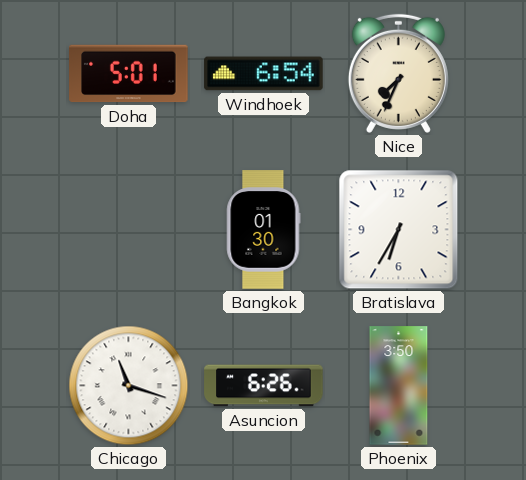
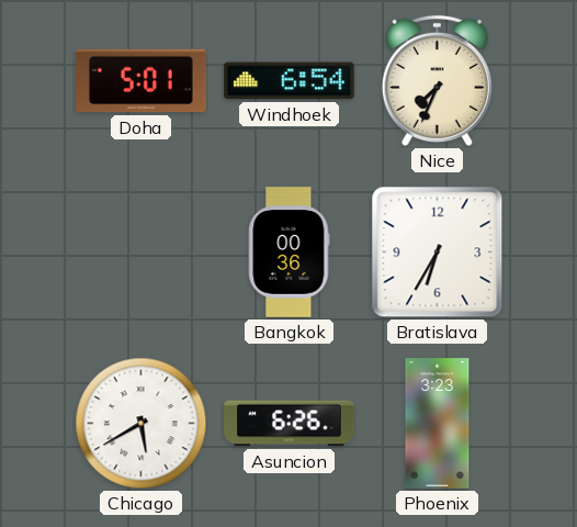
Bangkok: 01:30 -> 00:36 (290, 253)
Chicago: 11:18 -> 5:40 (142, 424)
Phoenix: 3:50 -> 3:23 (438, 424)
